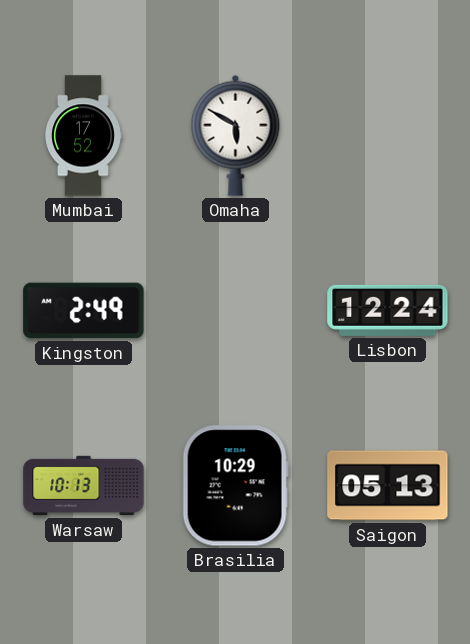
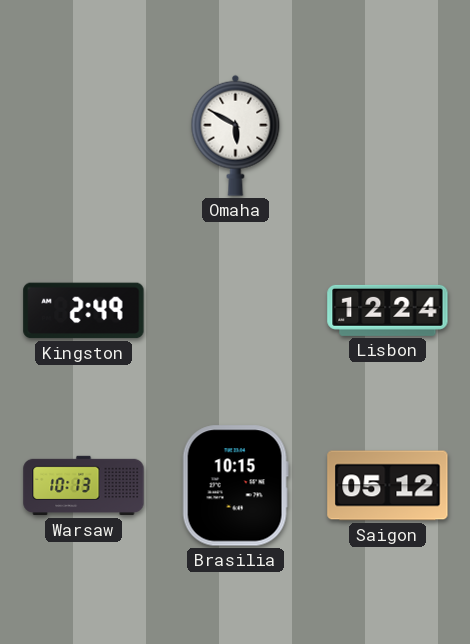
Mumbai: 17:52 -> none (84, 136)
Brasilia: 10:29 -> 10:15 (235, 486)
Saigon: 05:13 -> 05:12 (388, 486)
